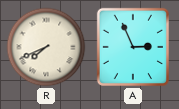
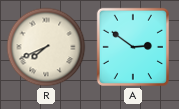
A: 2:56 -> 2:51 (133, 47)
